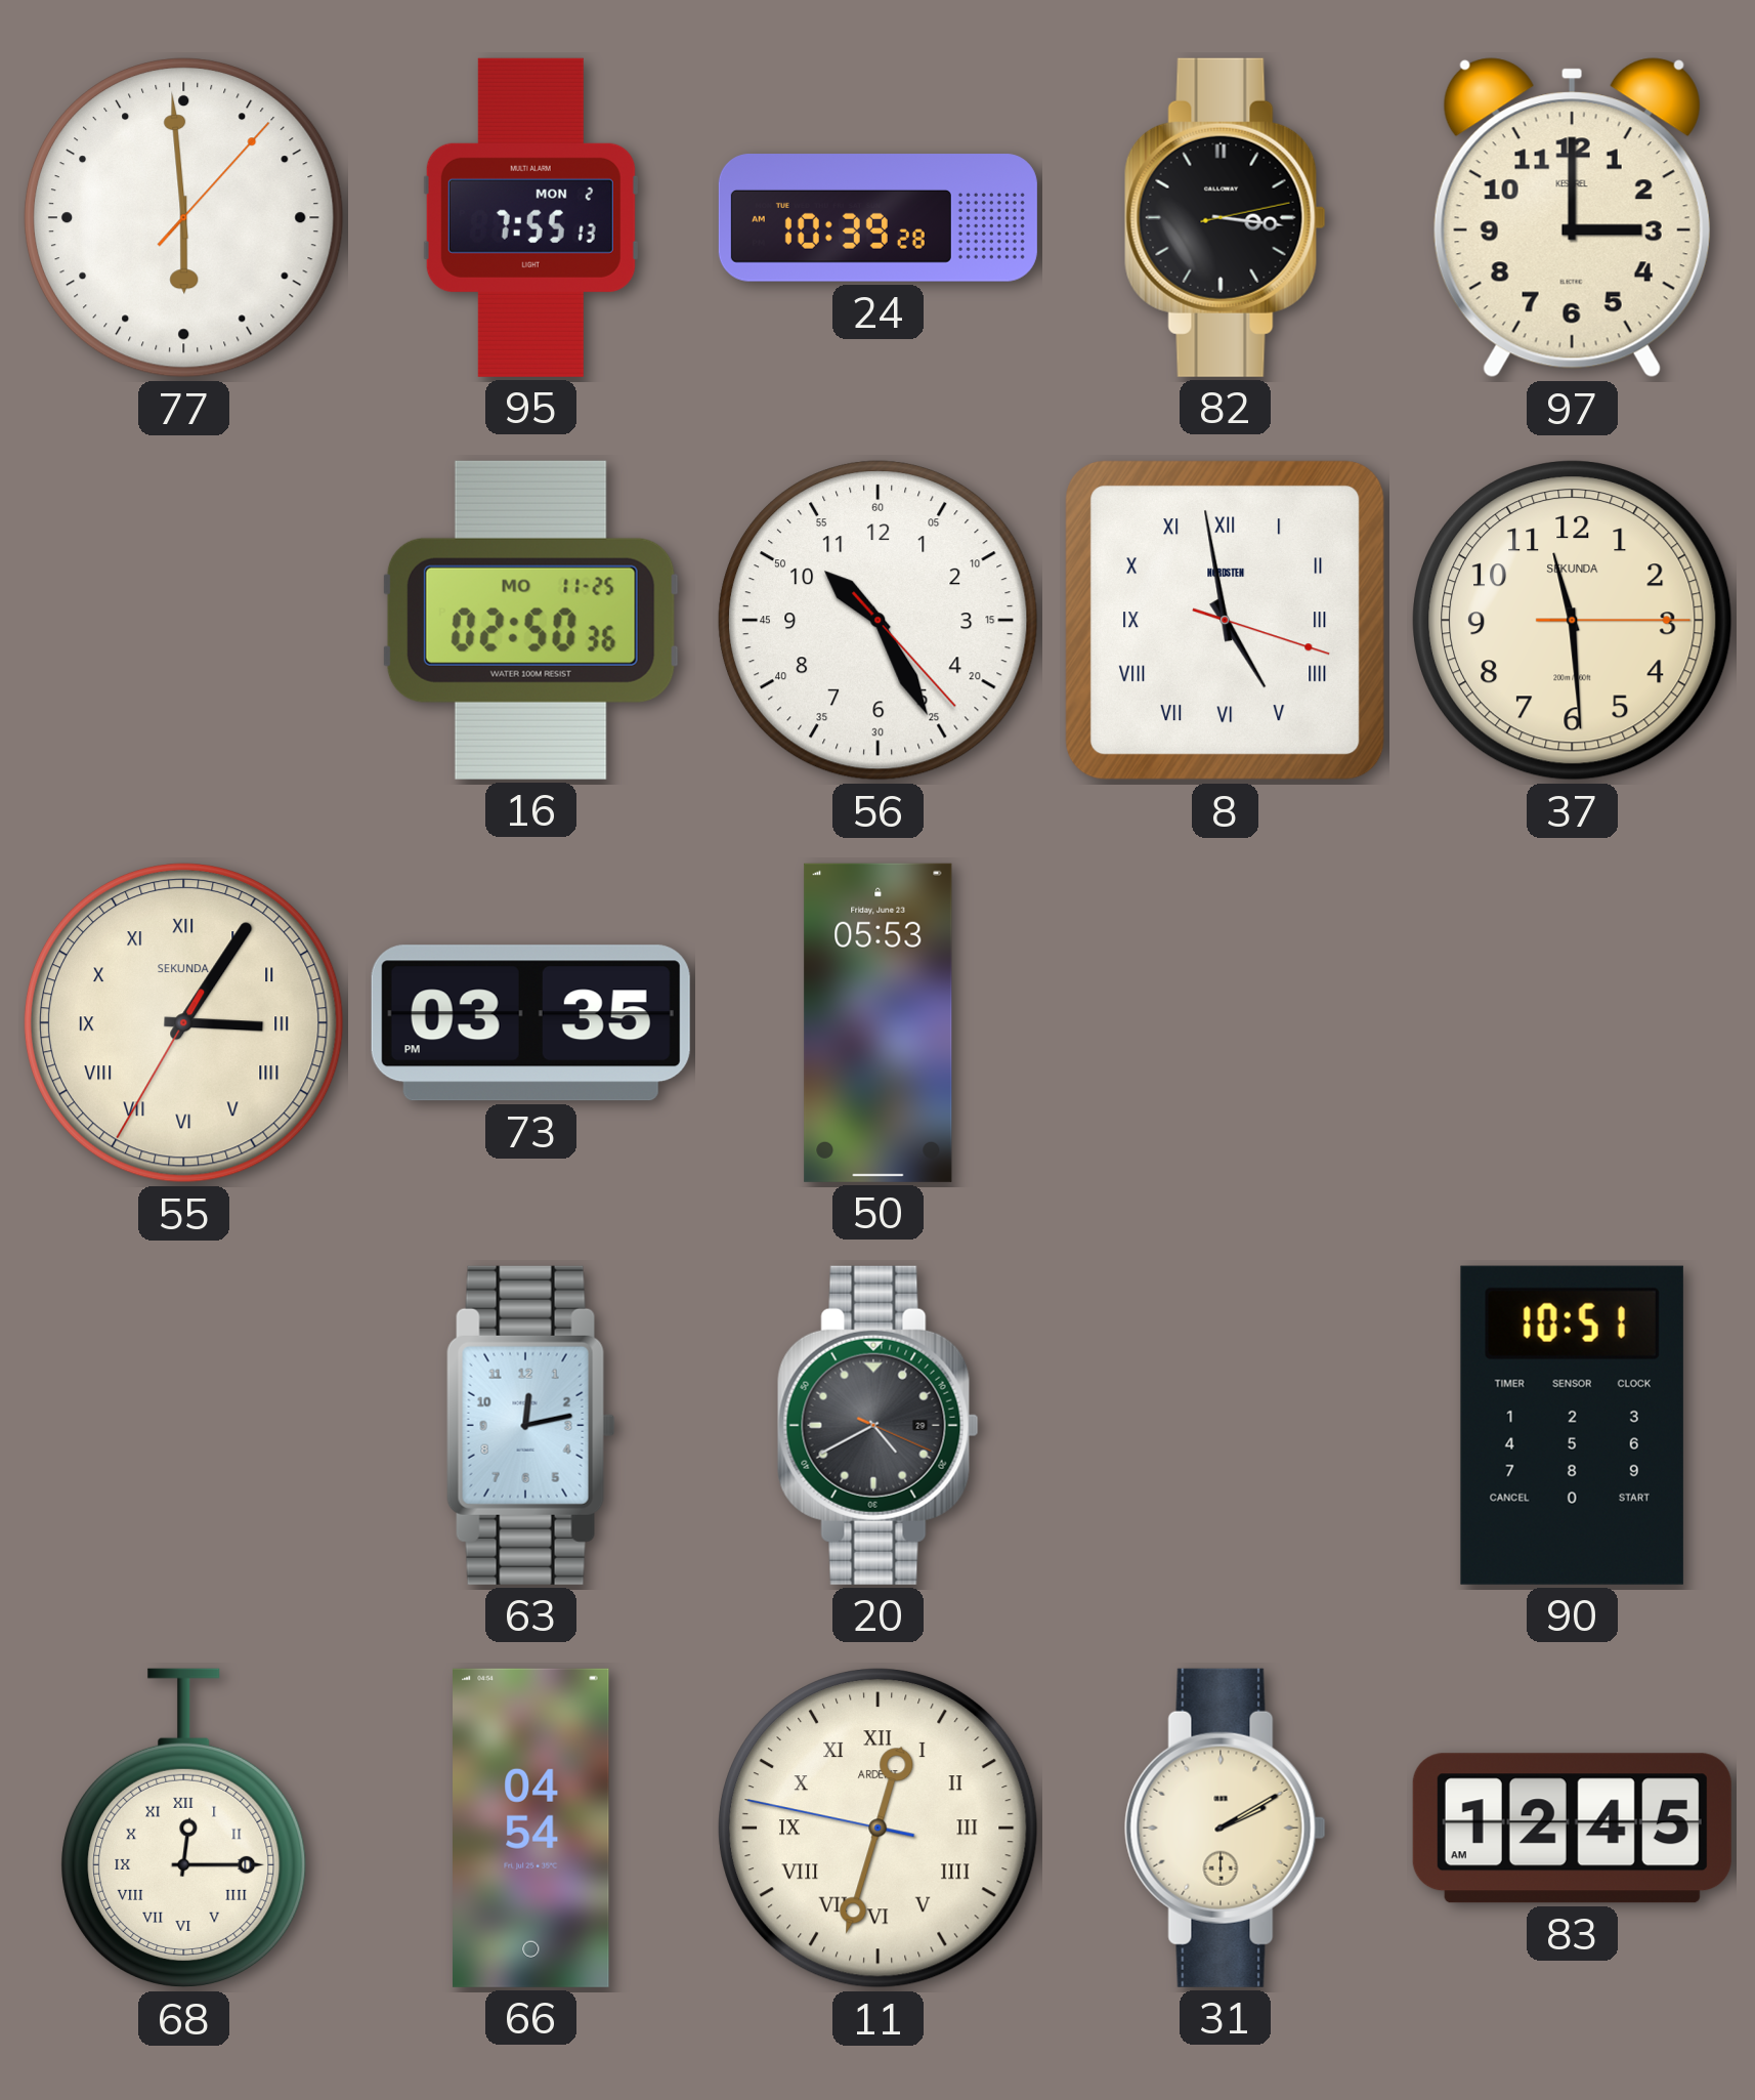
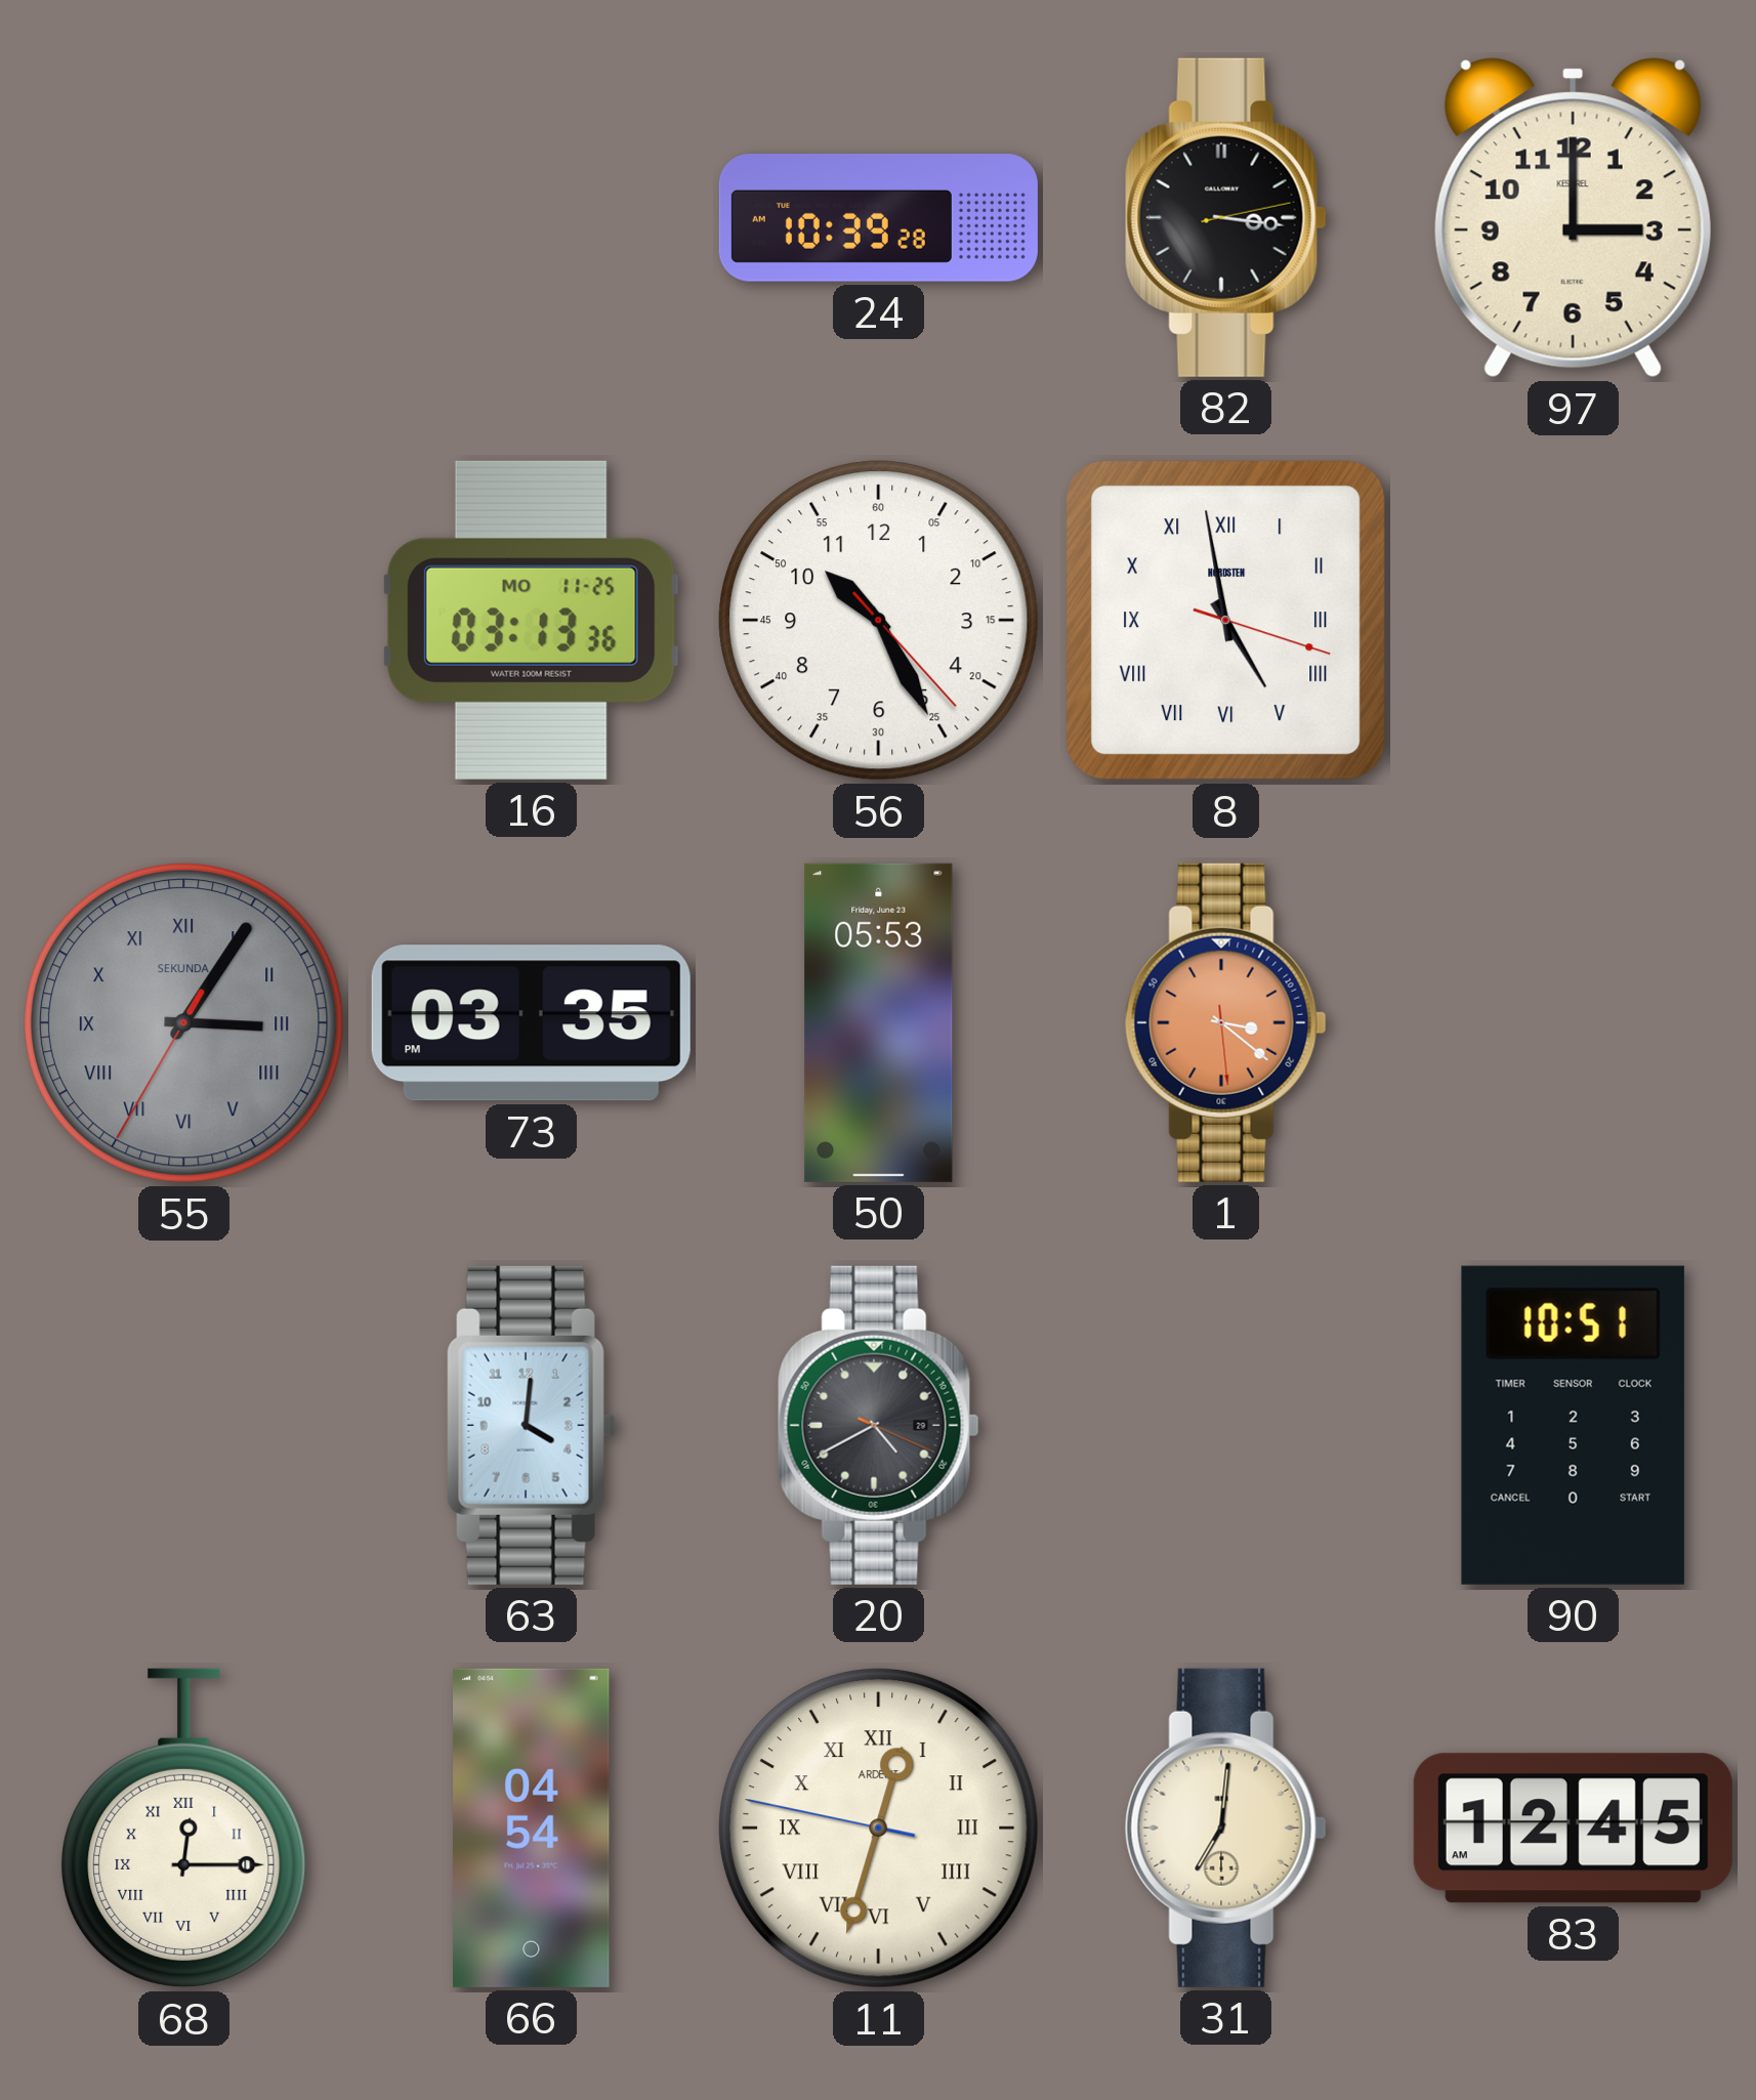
77: 5:59 -> none (183, 217)
95: 7:55 -> none (530, 217)
16: 02:50 -> 03:13 (531, 620)
37: 11:29 -> none (1572, 620)
55 dial: cream -> grey (183, 1022)
1: none -> 3:21 (1225, 1022)
63: 12:13 -> 4:01 (531, 1425)
31: 2:10 -> 7:01 (1225, 1828)
